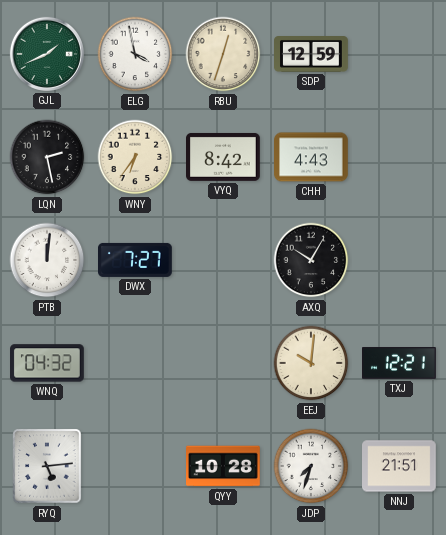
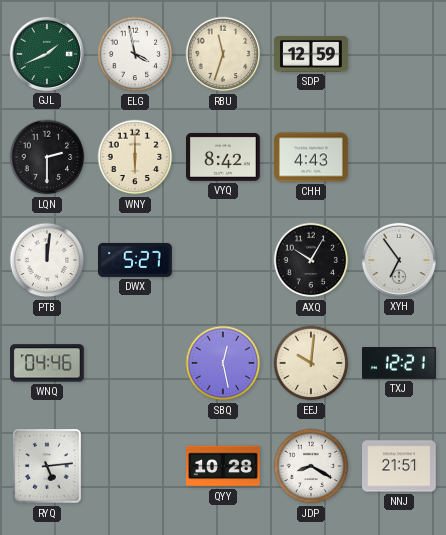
RBU: 12:33 -> 11:33 (223, 54)
LQN: 2:28 -> 2:30 (47, 157)
WNY: 6:36 -> 6:00 (135, 157)
DWX: 7:27 -> 5:27 (136, 260)
XYH: none -> 6:54 (399, 260)
WNQ: 04:32 -> 04:46 (48, 363)
SBQ: none -> 12:28 (223, 363)
JDP: 7:33 -> 8:20 (311, 466)
